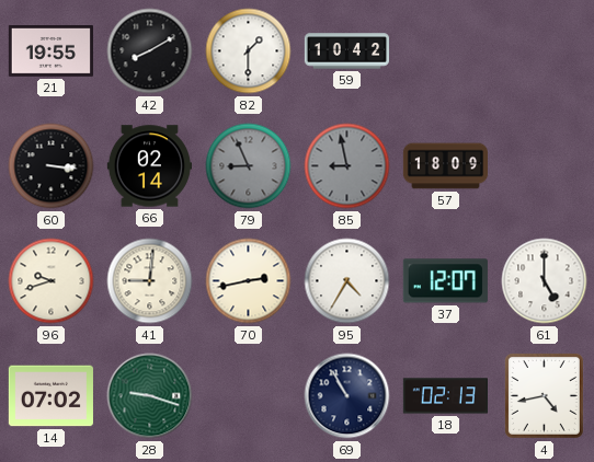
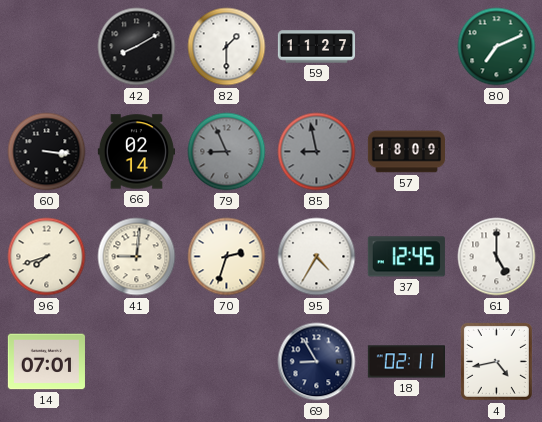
21: 19:55 -> none (50, 51)
59: 10:42 -> 11:27 (316, 47)
80: none -> 7:11 (497, 47)
96: 9:42 -> 7:42 (47, 257)
70: 2:43 -> 2:33 (227, 257)
37: 12:07 -> 12:45 (406, 257)
14: 07:02 -> 07:01 (46, 362)
28: 9:18 -> none (150, 396)
69: 10:55 -> 8:55 (317, 362)
18: 02:13 -> 02:11 (406, 362)
